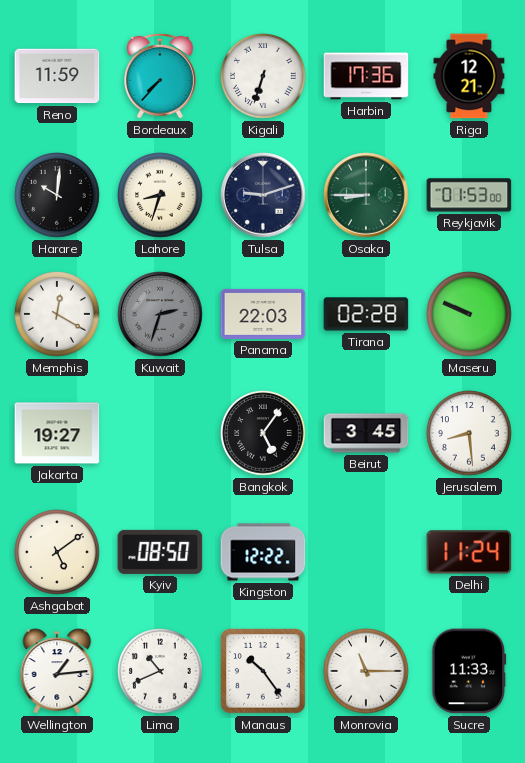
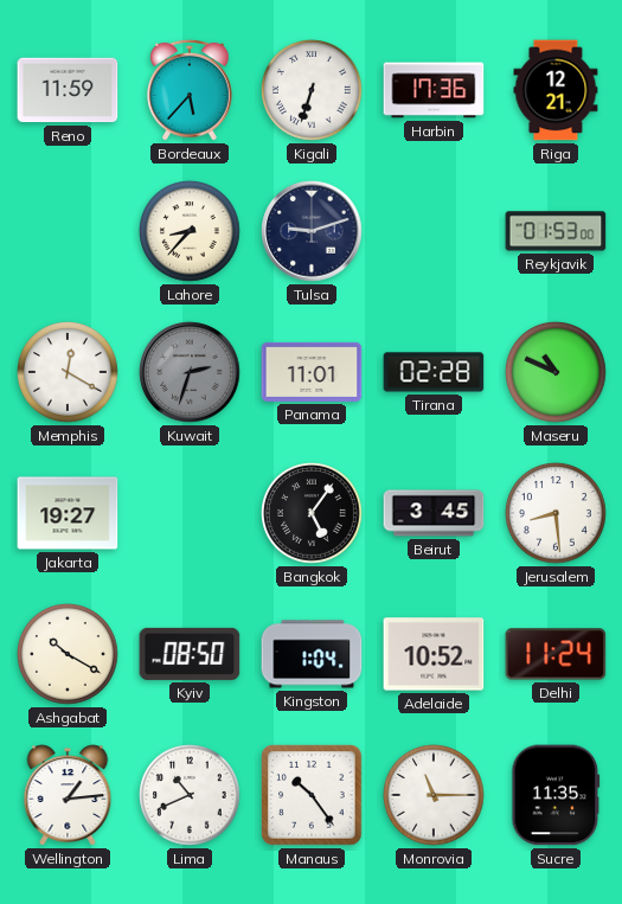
Bordeaux: 7:37 -> 5:37 (191, 90)
Harare: 10:01 -> none (57, 195)
Lahore: 8:33 -> 8:37 (190, 231)
Osaka: 8:45 -> none (366, 195)
Panama: 22:03 -> 11:01 (312, 372)
Maseru: 9:49 -> 10:49 (556, 372)
Ashgabat: 5:09 -> 10:20 (68, 654)
Kingston: 12:22 -> 1:04 (312, 654)
Adelaide: none -> 10:52 (434, 654)
Sucre: 11:33 -> 11:35 (556, 795)
